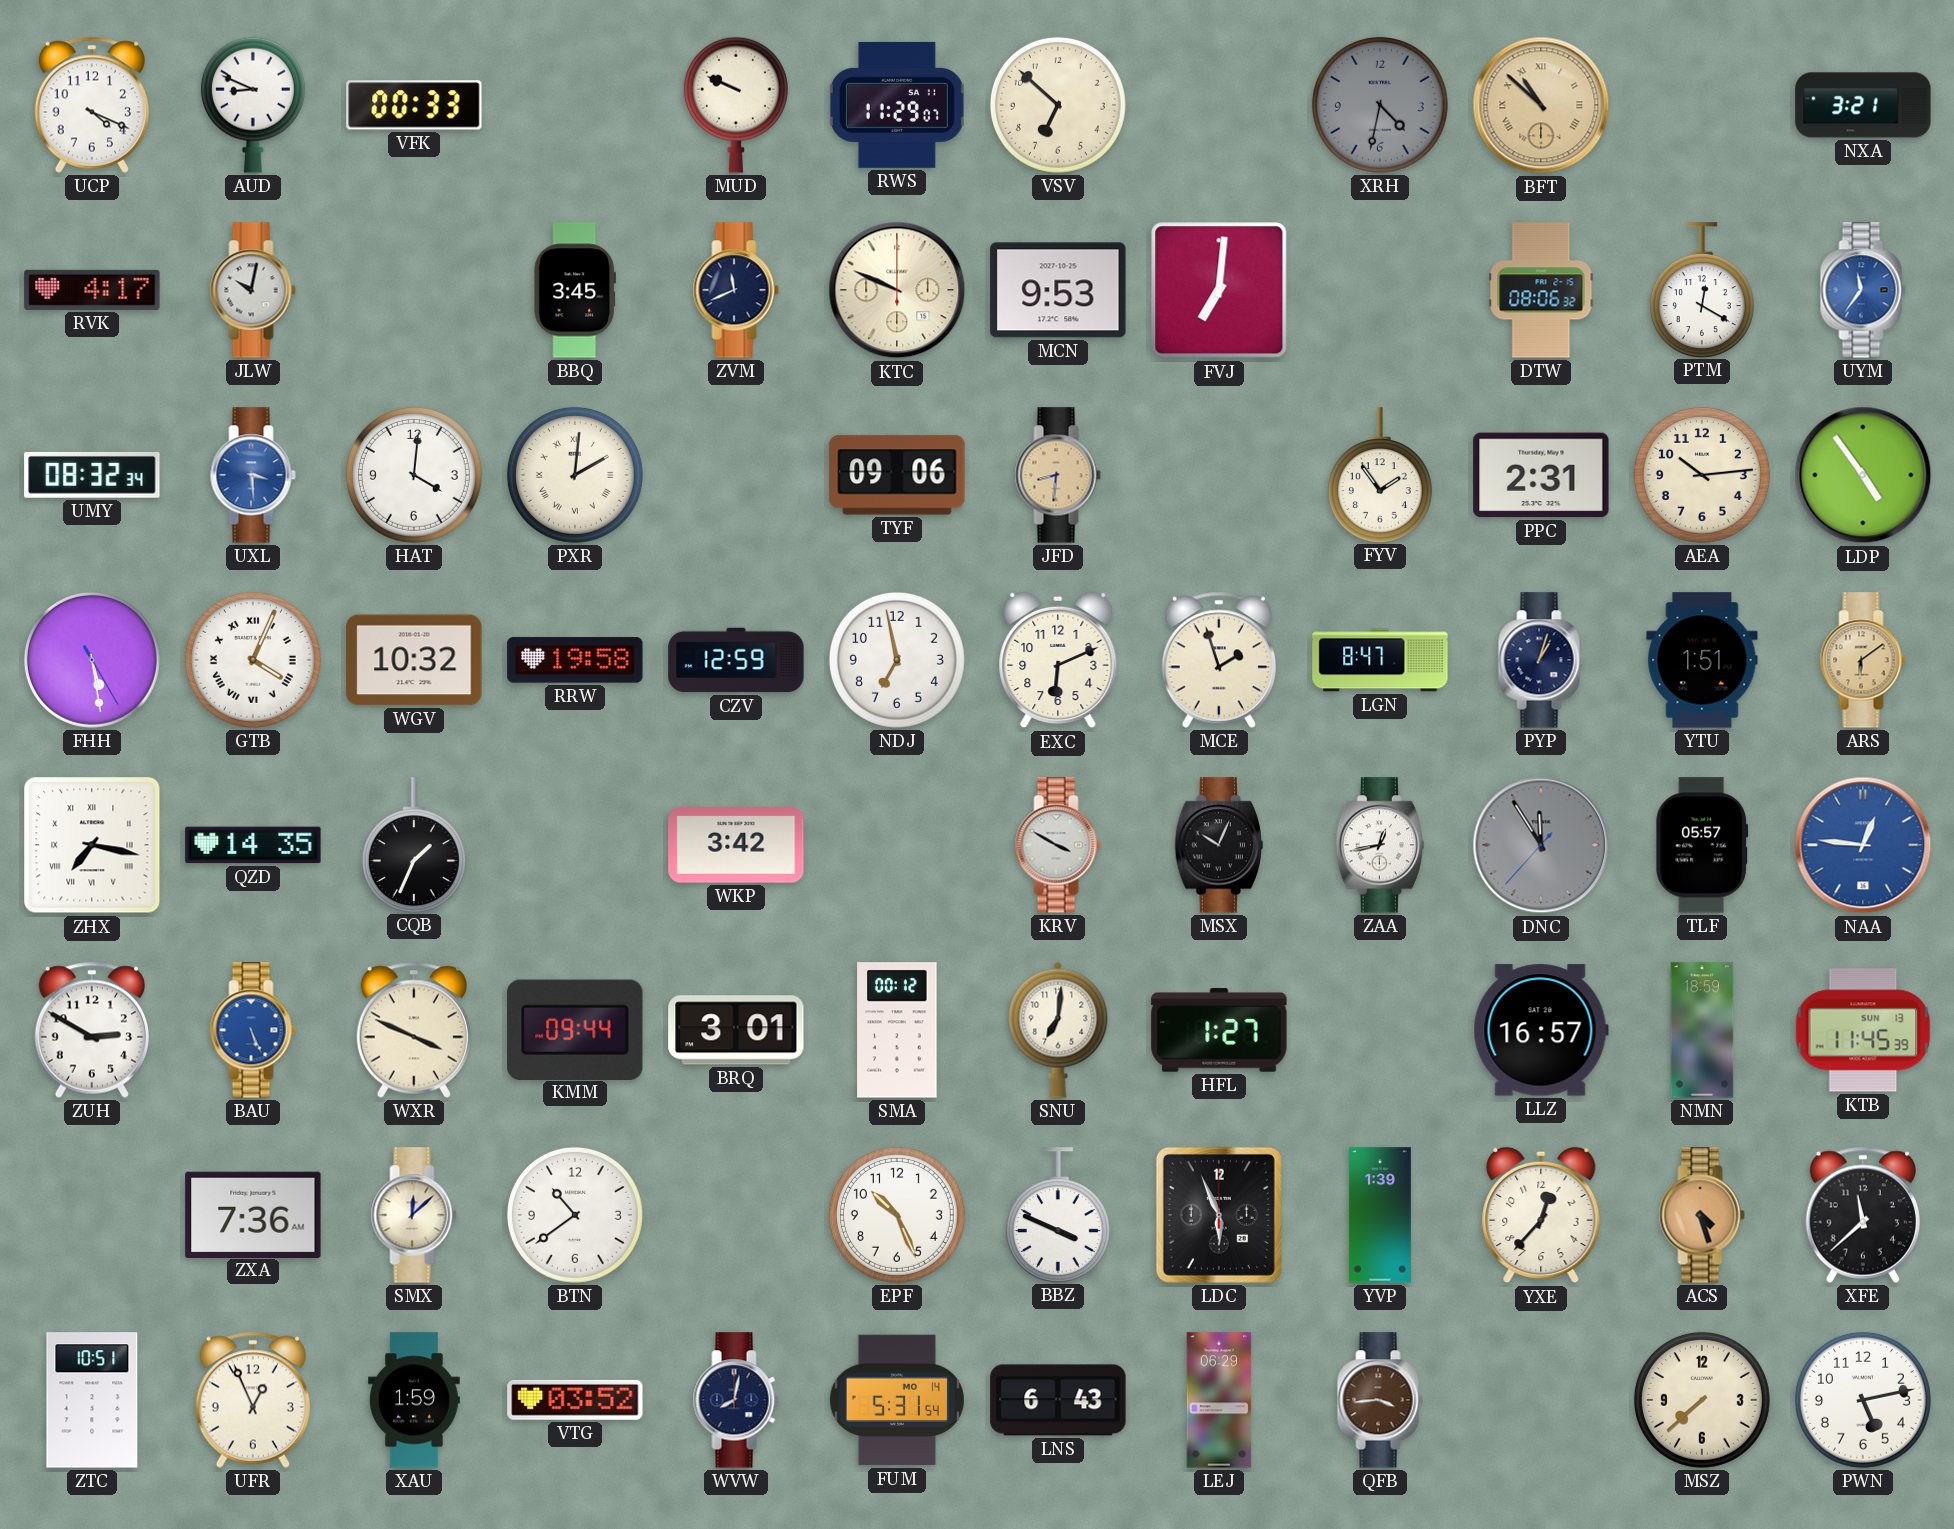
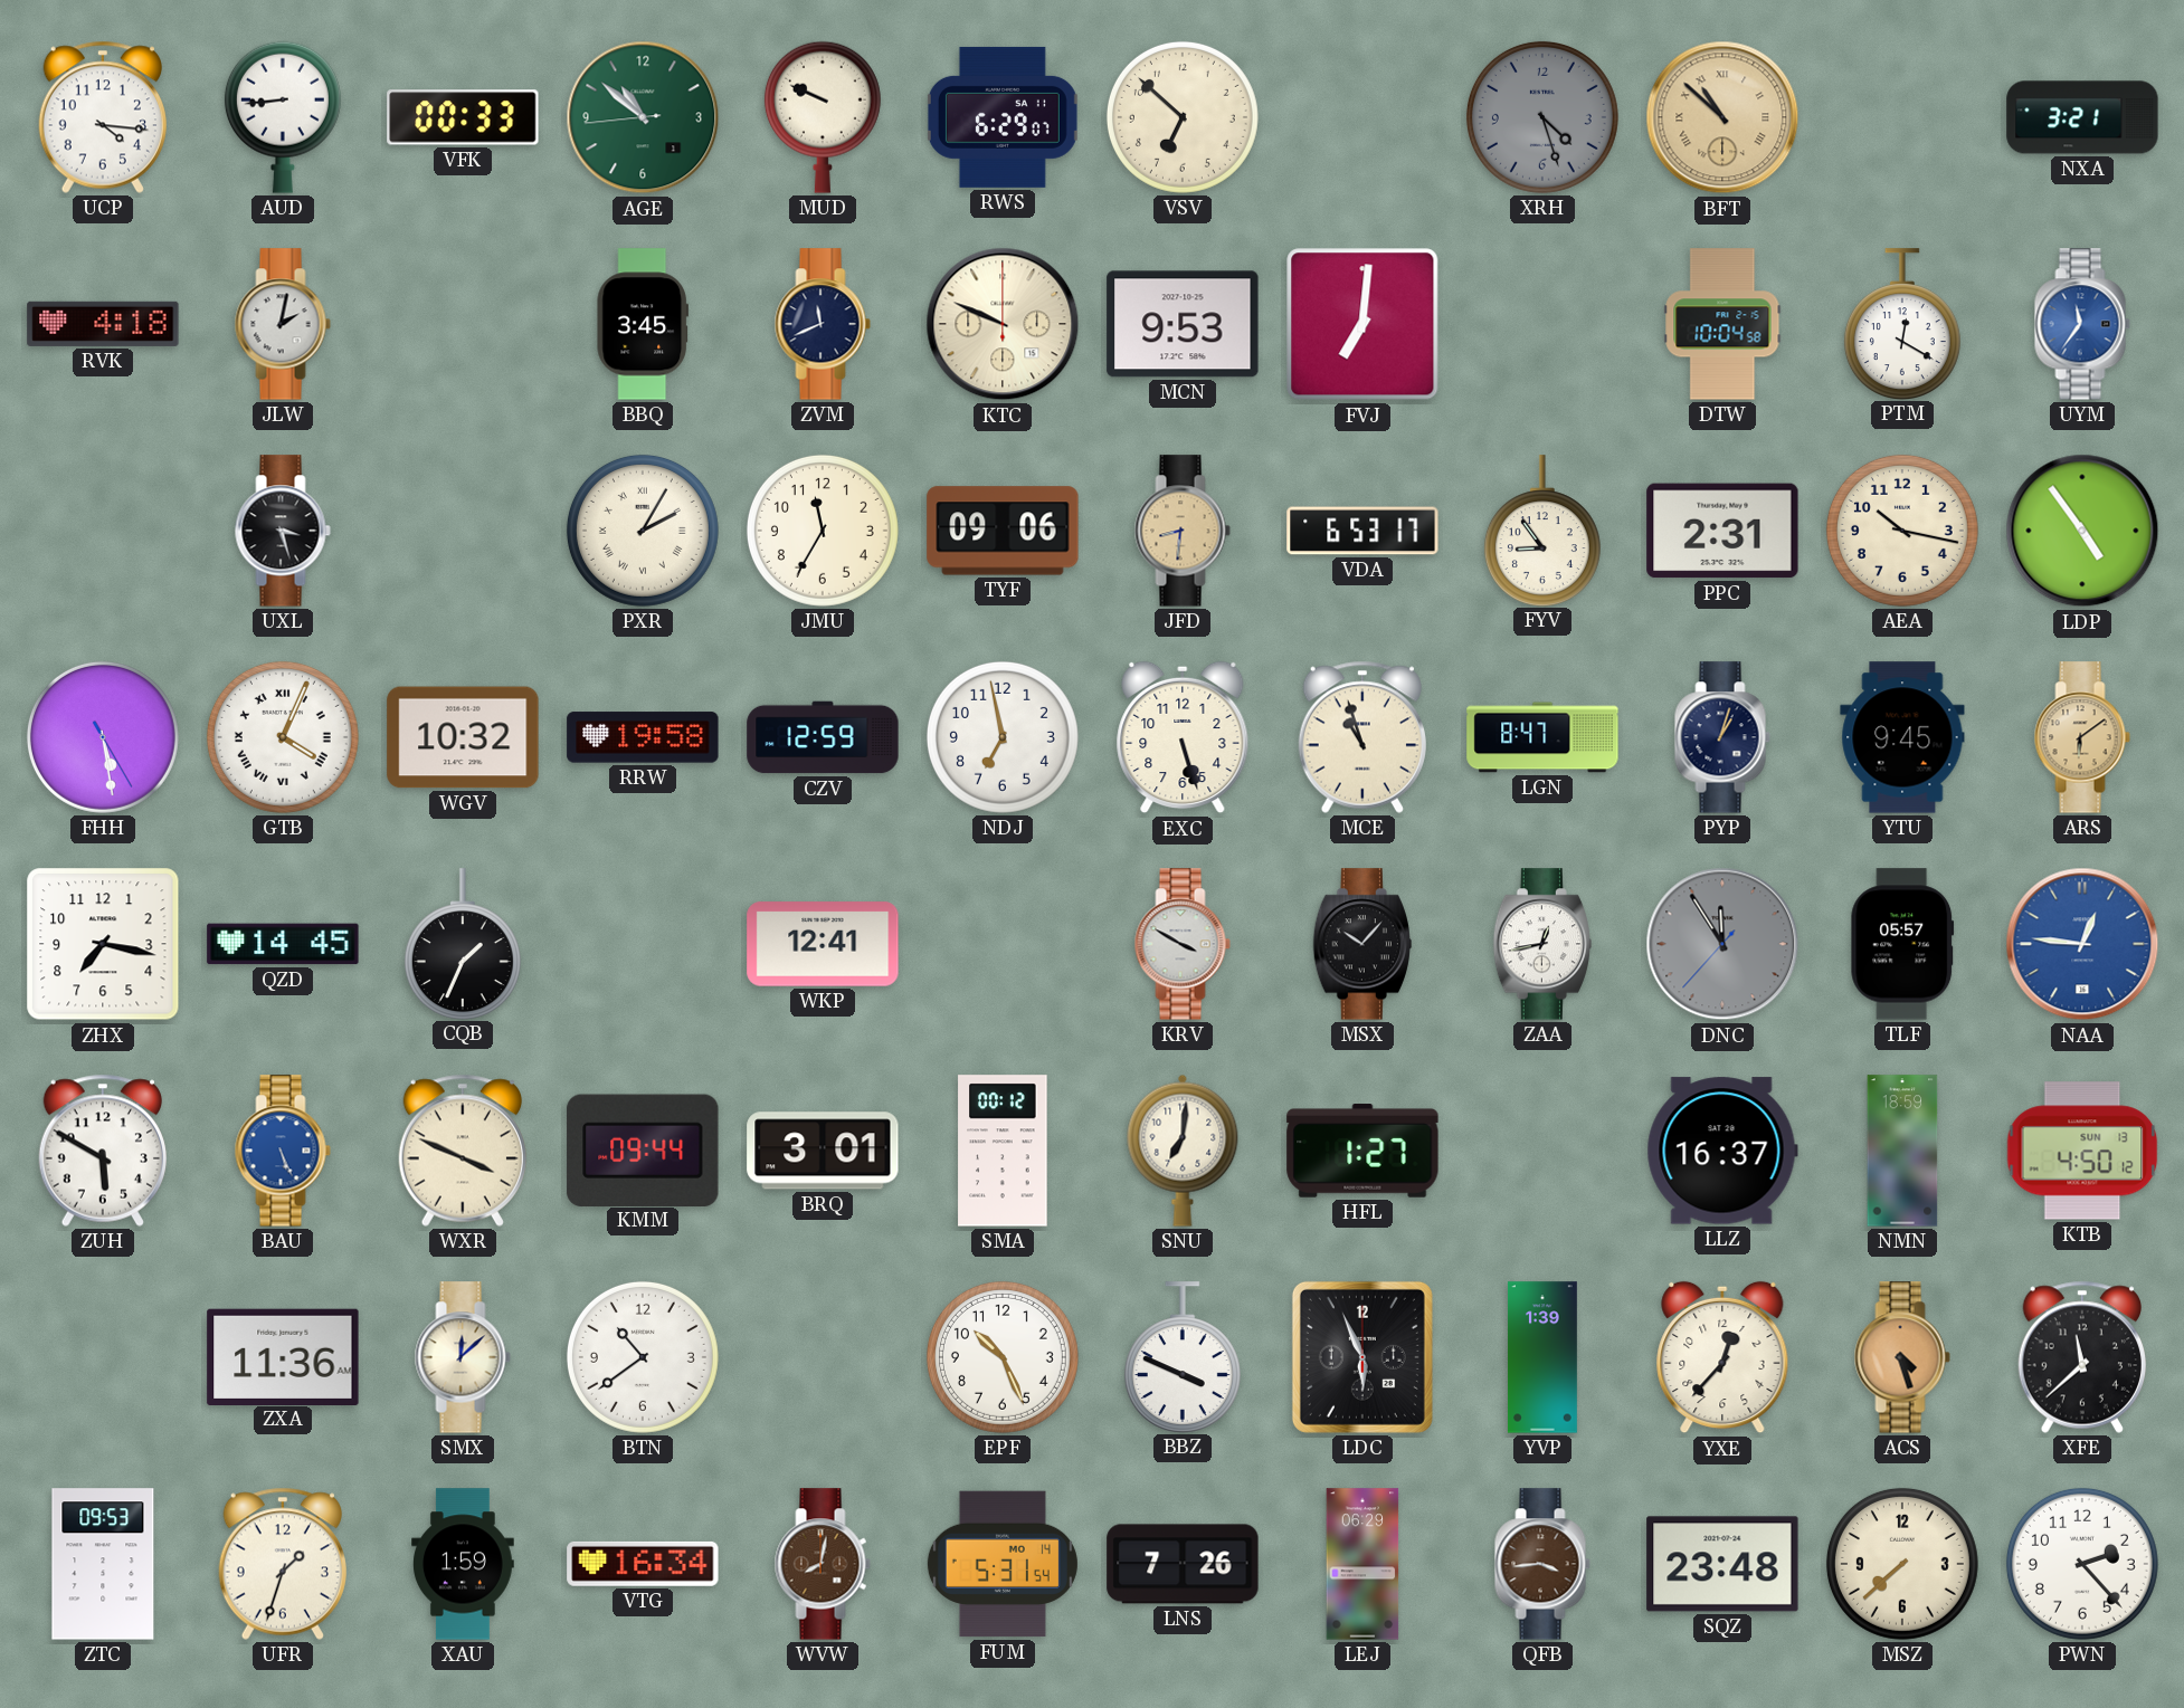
UCP: 4:19 -> 4:16 (103, 117)
AUD: 8:49 -> 8:44 (283, 117)
AGE: none -> 10:51 (643, 117)
RWS: 11:29 -> 6:29 (1003, 117)
XRH: 4:32 -> 4:27 (1542, 117)
RVK: 4:17 -> 4:18 (103, 324)
JLW: 10:02 -> 2:02 (283, 324)
DTW: 08:06 -> 10:04 (1722, 324)
UMY: 08:32 -> none (92, 475)
UXL: 3:29 -> 3:27 (283, 531)
UXL dial: blue -> black (283, 531)
HAT: 4:01 -> none (414, 475)
PXR: 2:01 -> 2:05 (643, 531)
JMU: none -> 11:35 (823, 531)
VDA: none -> 6:53 (1362, 531)
FYV: 1:54 -> 8:54 (1542, 531)
AEA: 10:14 -> 10:17 (1902, 531)
EXC: 6:11 -> 5:27 (1183, 737)
MCE: 1:57 -> 10:57 (1362, 737)
YTU: 1:51 -> 9:45 (1902, 737)
ZHX numerals: Roman -> Arabic (103, 944)
QZD: 14:35 -> 14:45 (283, 944)
WKP: 3:42 -> 12:41 (823, 944)
MSX: 10:04 -> 10:07 (1362, 944)
ZUH: 2:50 -> 5:50 (103, 1151)
LLZ: 16:57 -> 16:37 (1722, 1151)
KTB: 11:45 -> 4:50 (2082, 1151)
ZXA: 7:36 -> 11:36 (283, 1356)
ZTC: 10:51 -> 09:53 (103, 1564)
UFR: 12:56 -> 1:33 (283, 1564)
VTG: 03:52 -> 16:34 (643, 1564)
WVW dial: navy -> brown (823, 1564)
LNS: 6:43 -> 7:26 (1183, 1564)
SQZ: none -> 23:48 (1722, 1564)
PWN: 5:13 -> 2:23 (2082, 1564)
